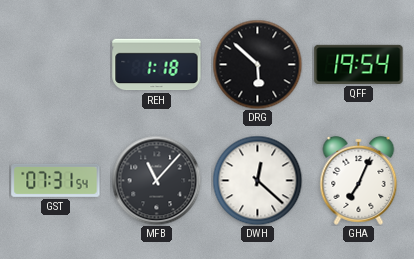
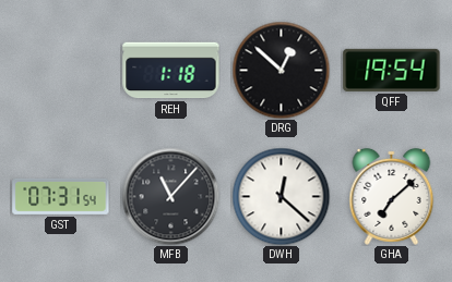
DRG: 5:52 -> 12:52 (281, 70)
GHA: 7:04 -> 7:08 (392, 196)
